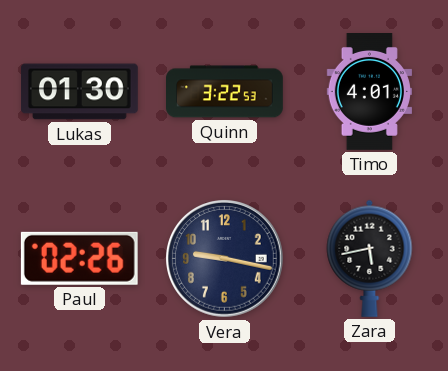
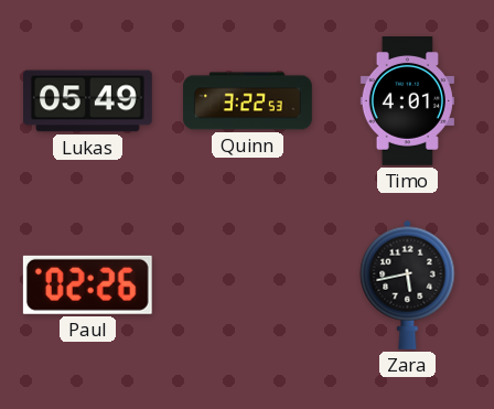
Lukas: 01:30 -> 05:49 (88, 101)
Vera: 9:17 -> none (225, 259)
